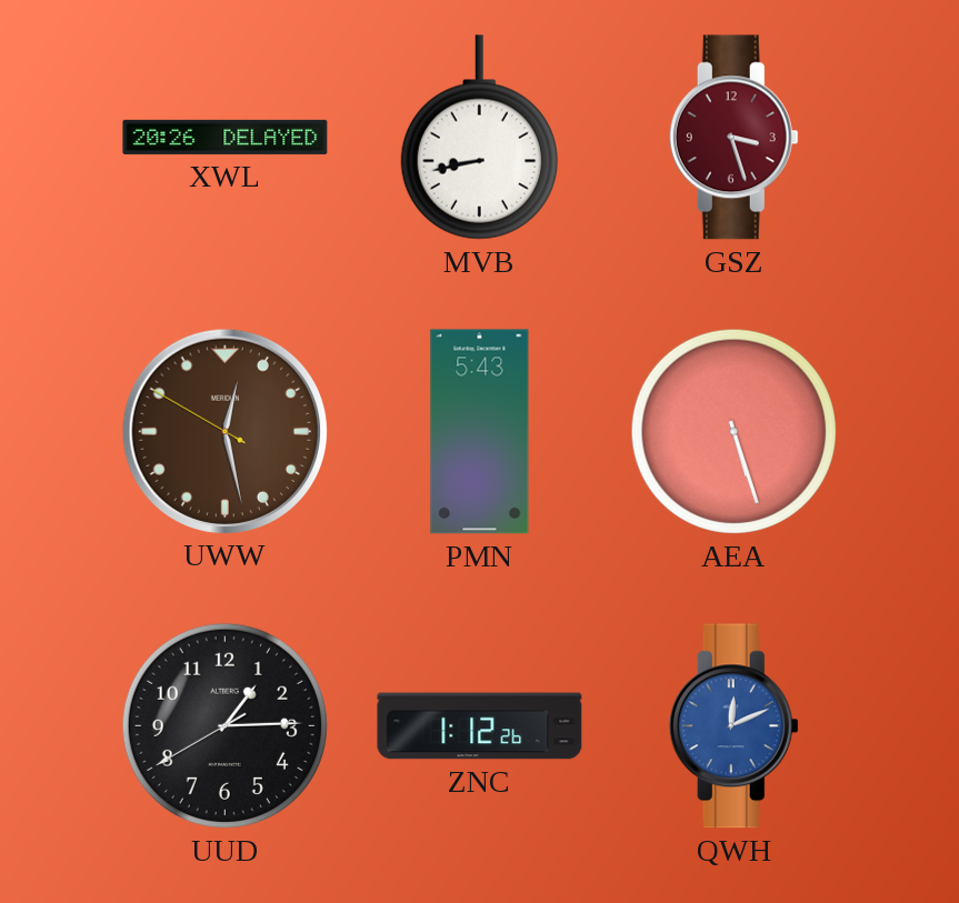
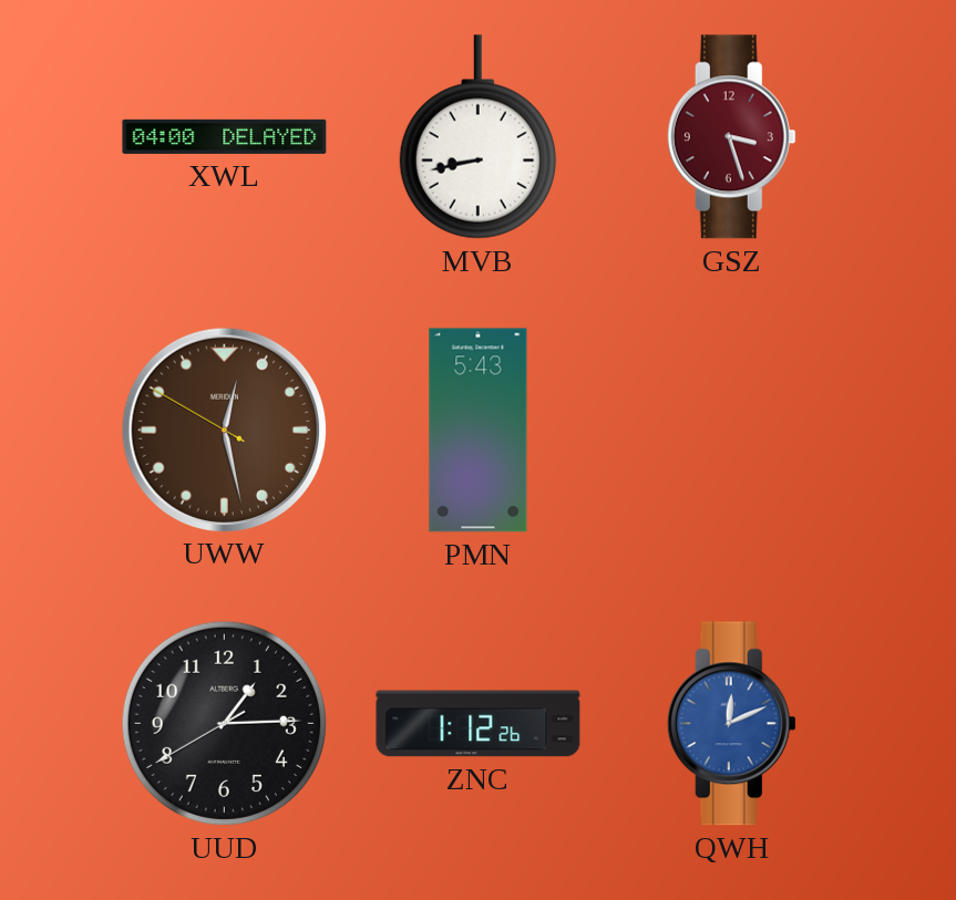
XWL: 20:26 -> 04:00 (225, 136)
AEA: 5:27 -> none (733, 431)
